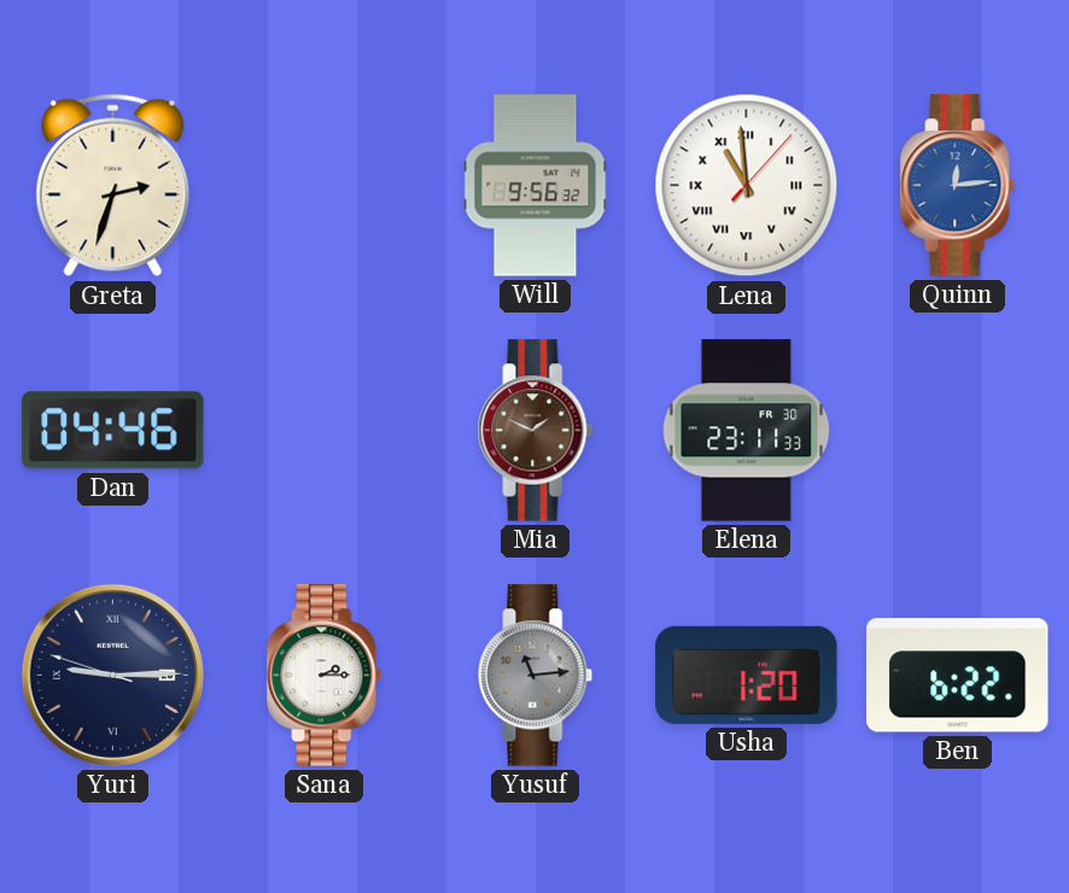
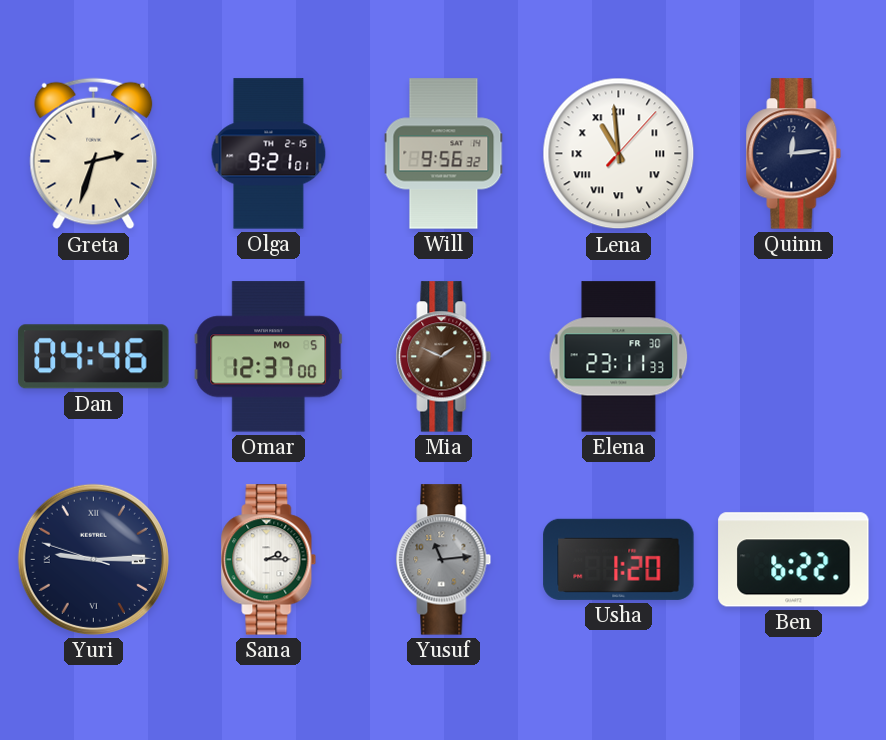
Olga: none -> 9:21 (269, 154)
Quinn dial: blue -> navy (794, 154)
Omar: none -> 12:37 (269, 357)
